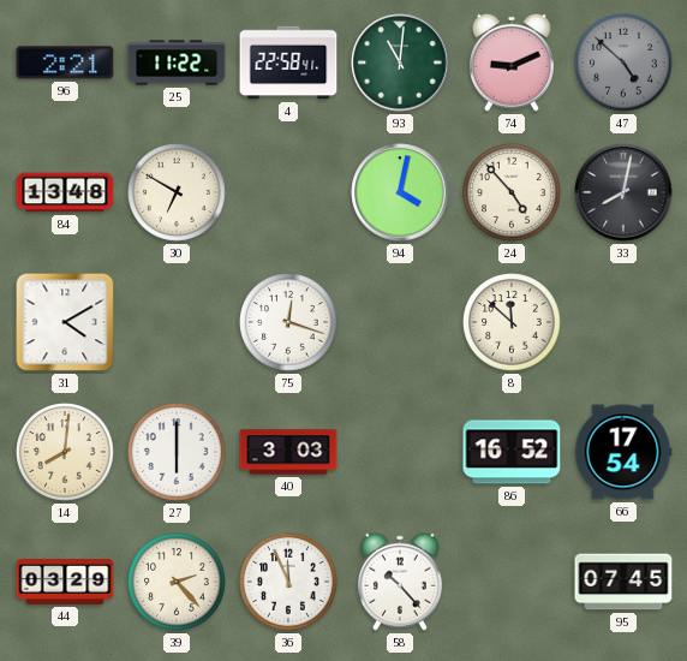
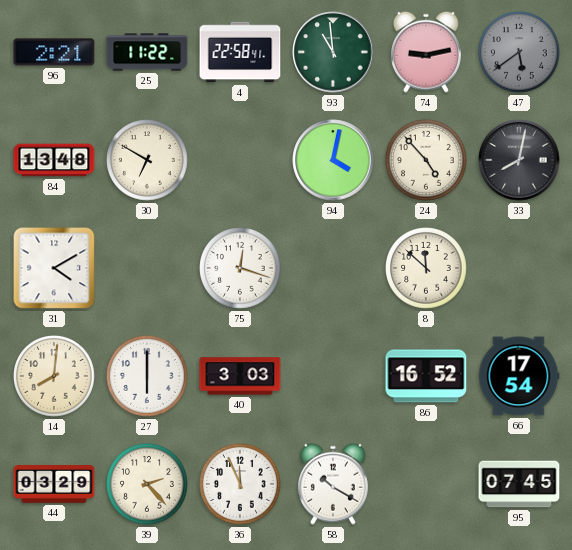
93: 11:01 -> 10:59 (333, 52)
74: 9:11 -> 9:13 (426, 52)
47: 4:52 -> 5:39 (520, 53)
58: 10:23 -> 10:20 (333, 484)
